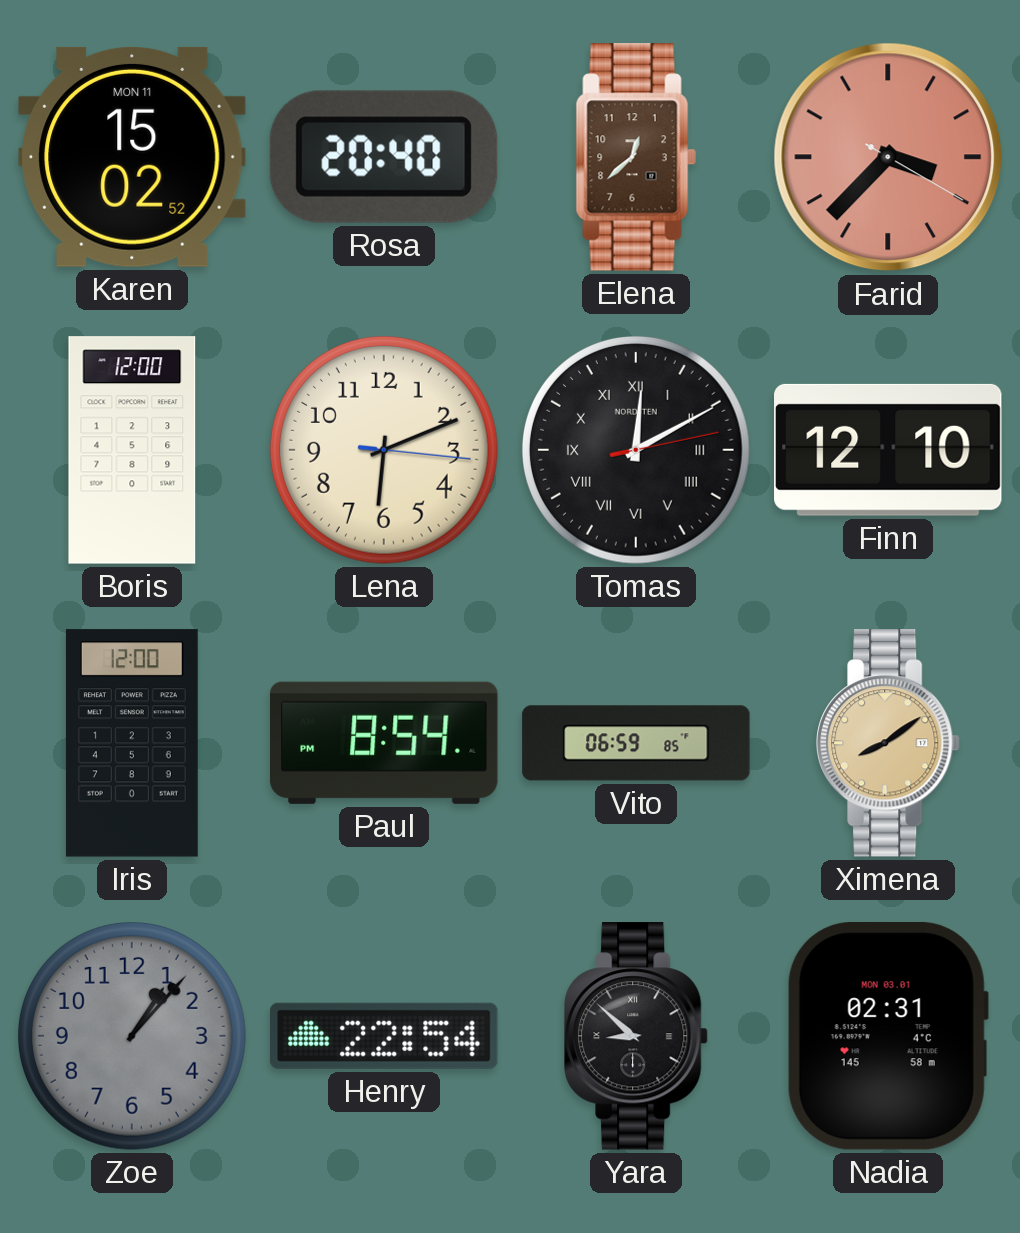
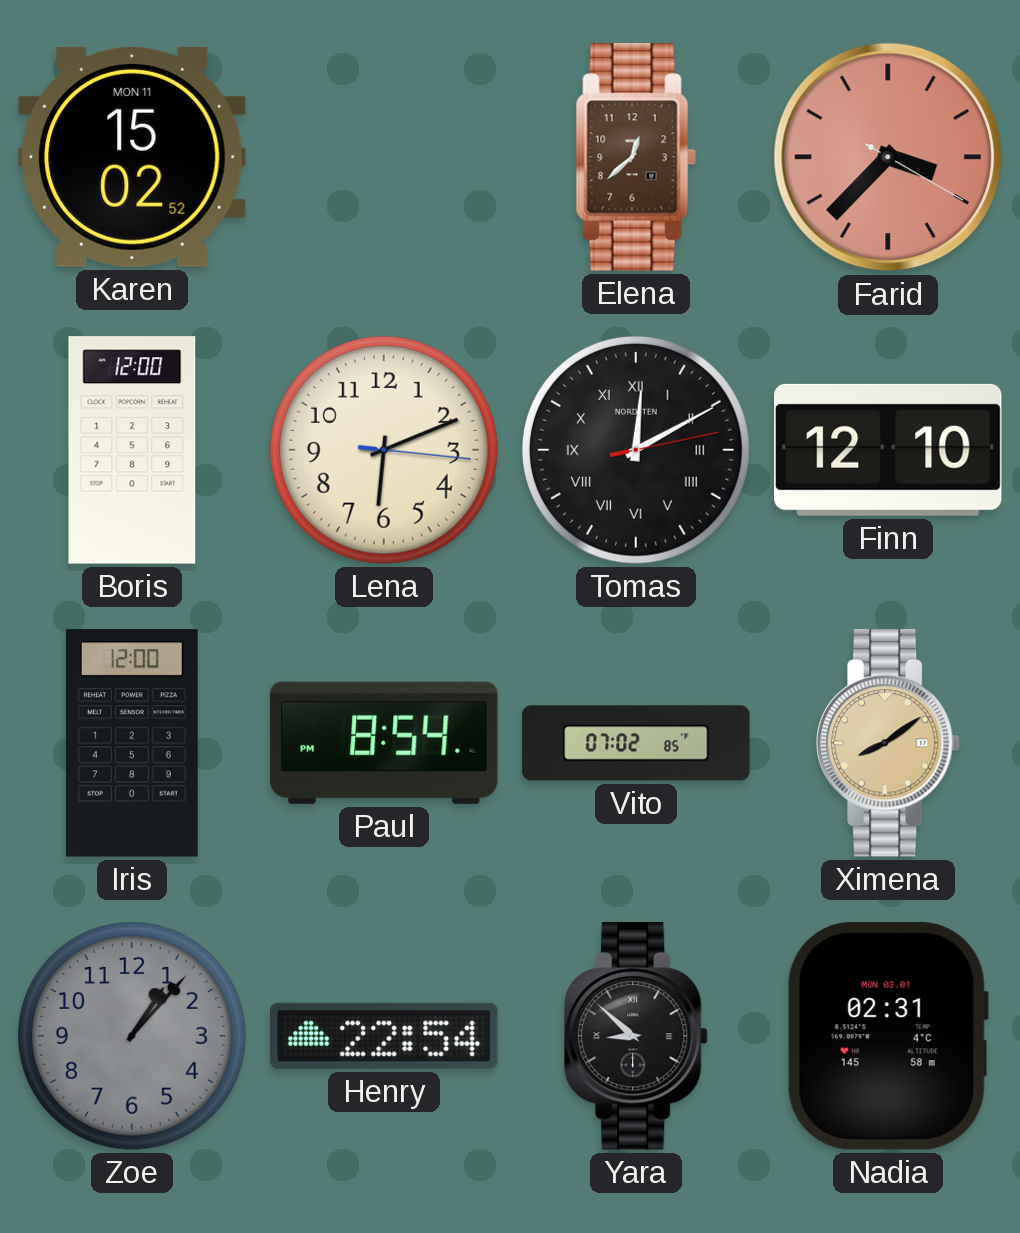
Rosa: 20:40 -> none (384, 157)
Vito: 06:59 -> 07:02 (636, 743)
